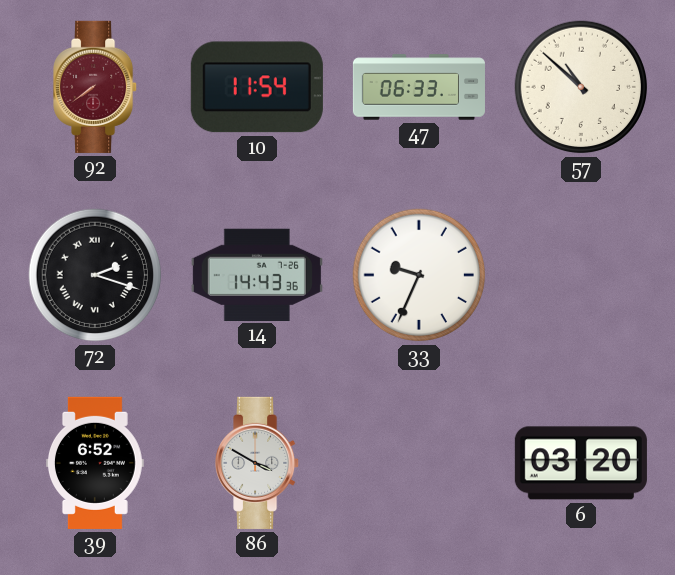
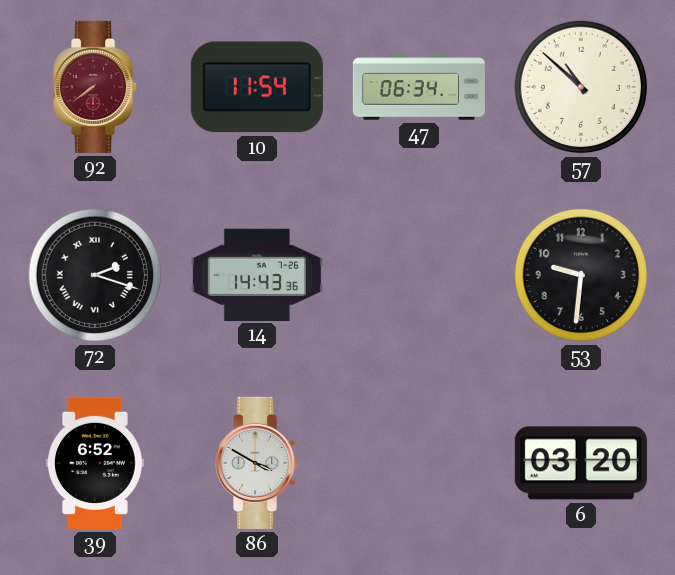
47: 06:33 -> 06:34 (419, 87)
33: 9:34 -> none (419, 275)
53: none -> 9:31 (581, 275)
